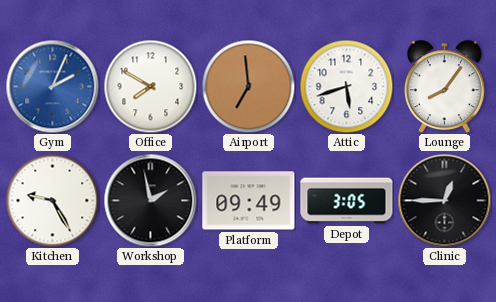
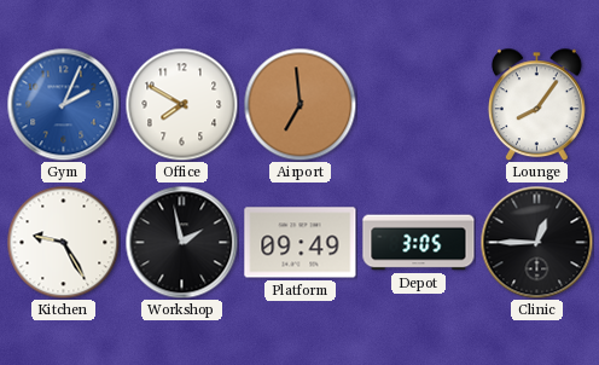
Attic: 5:42 -> none (346, 86)
